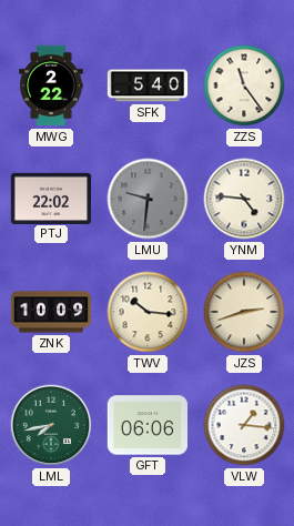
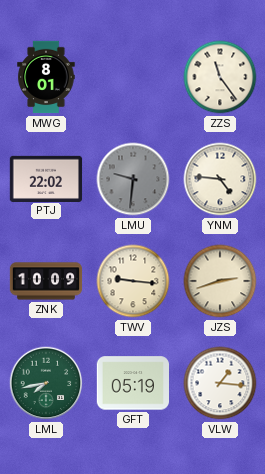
MWG: 2:22 -> 8:01 (46, 77)
SFK: 5:40 -> none (148, 85)
TWV: 10:16 -> 9:16 (133, 281)
GFT: 06:06 -> 05:19 (133, 383)
